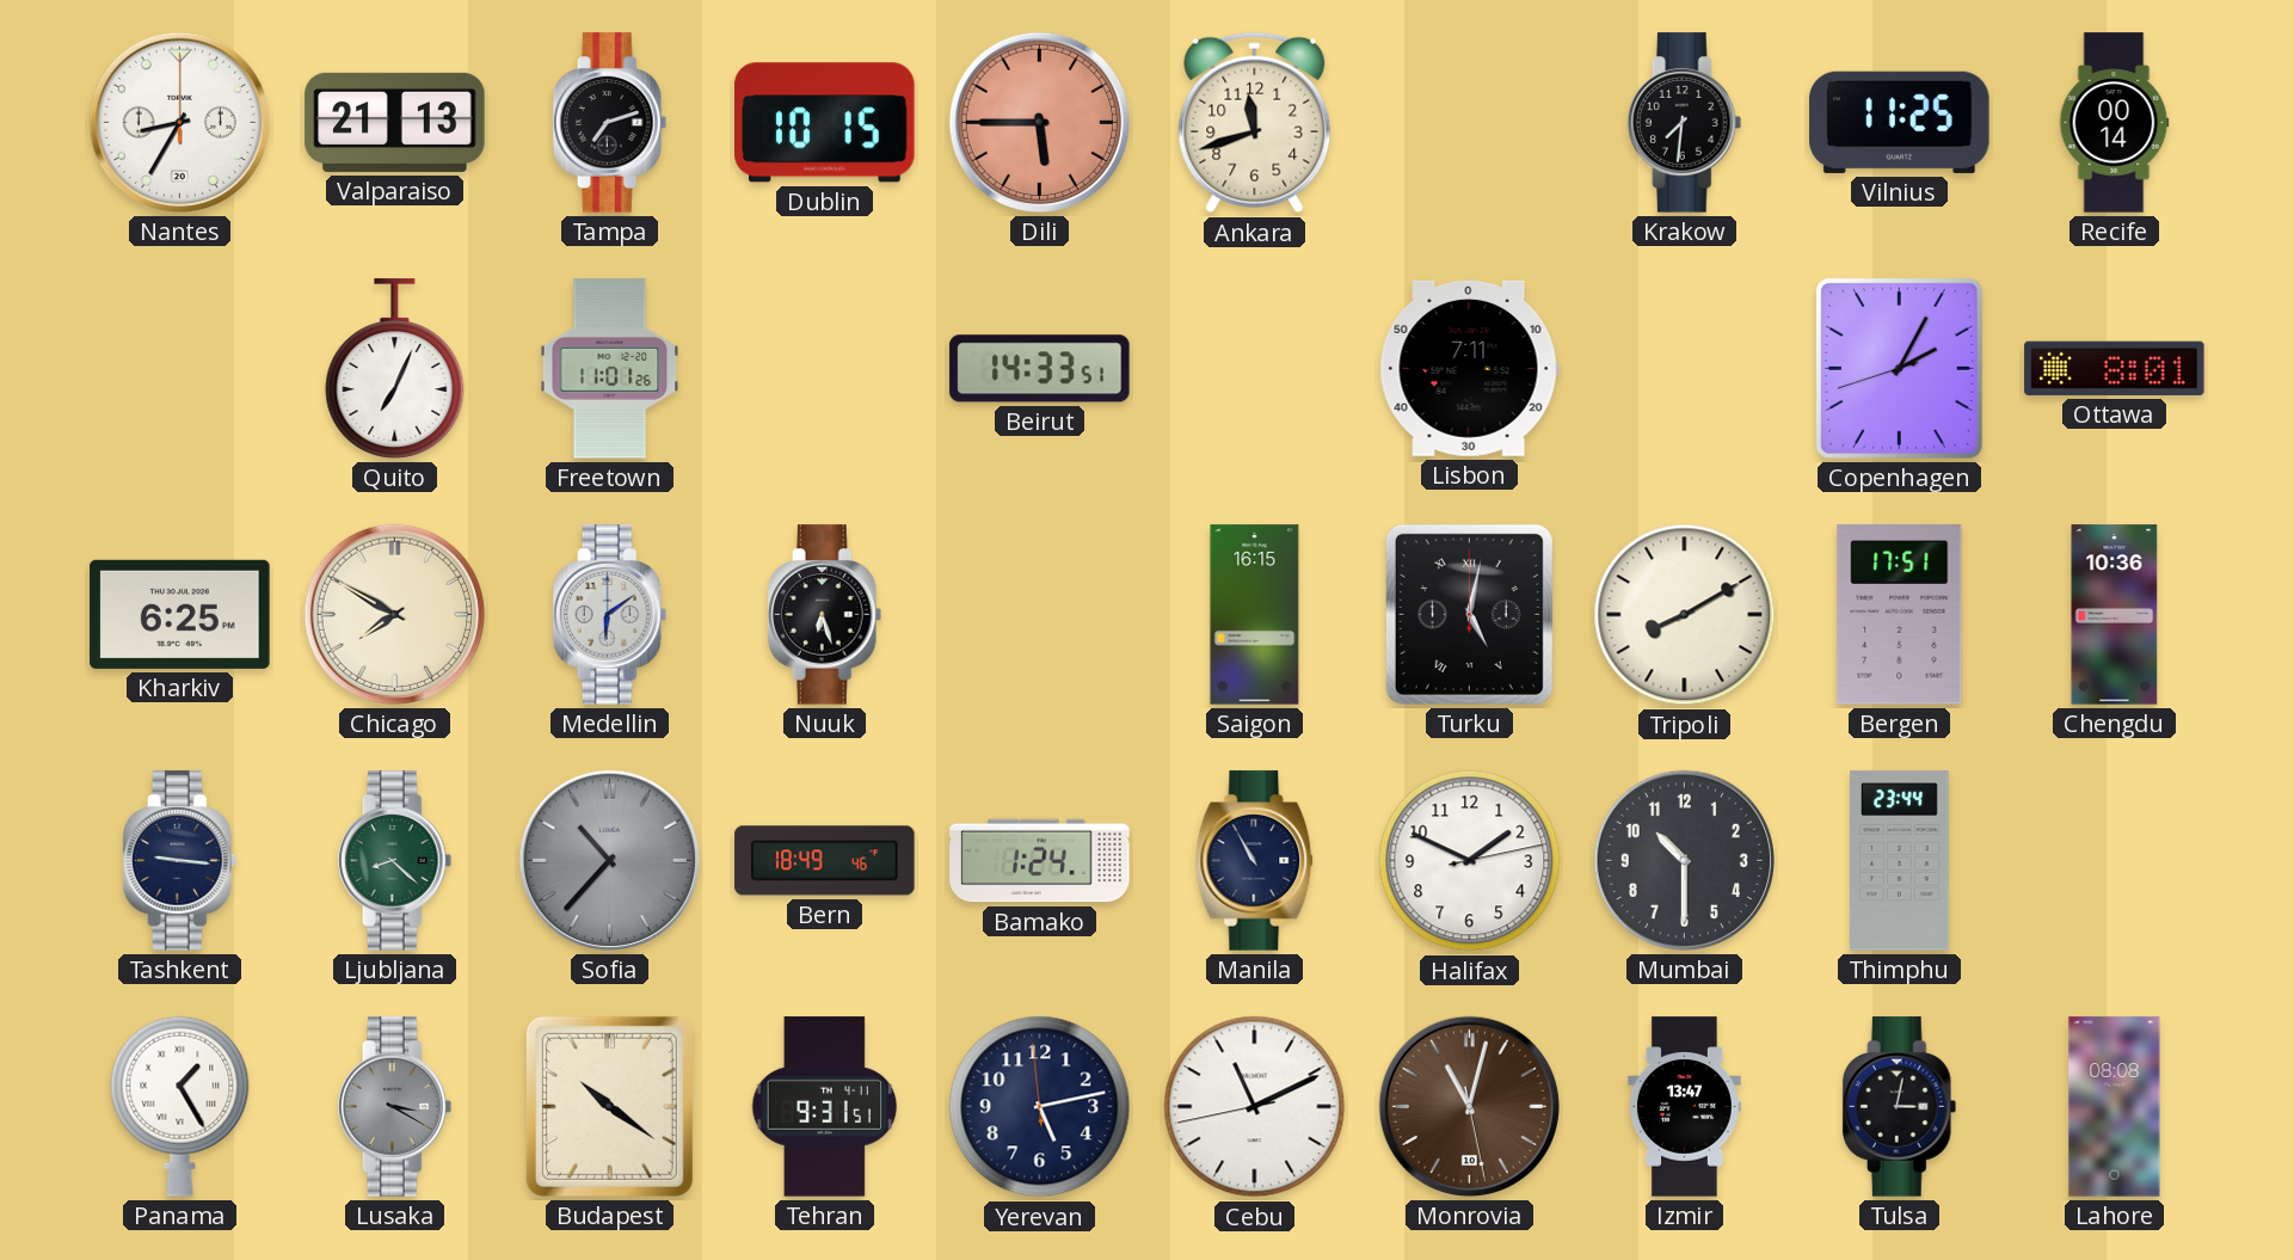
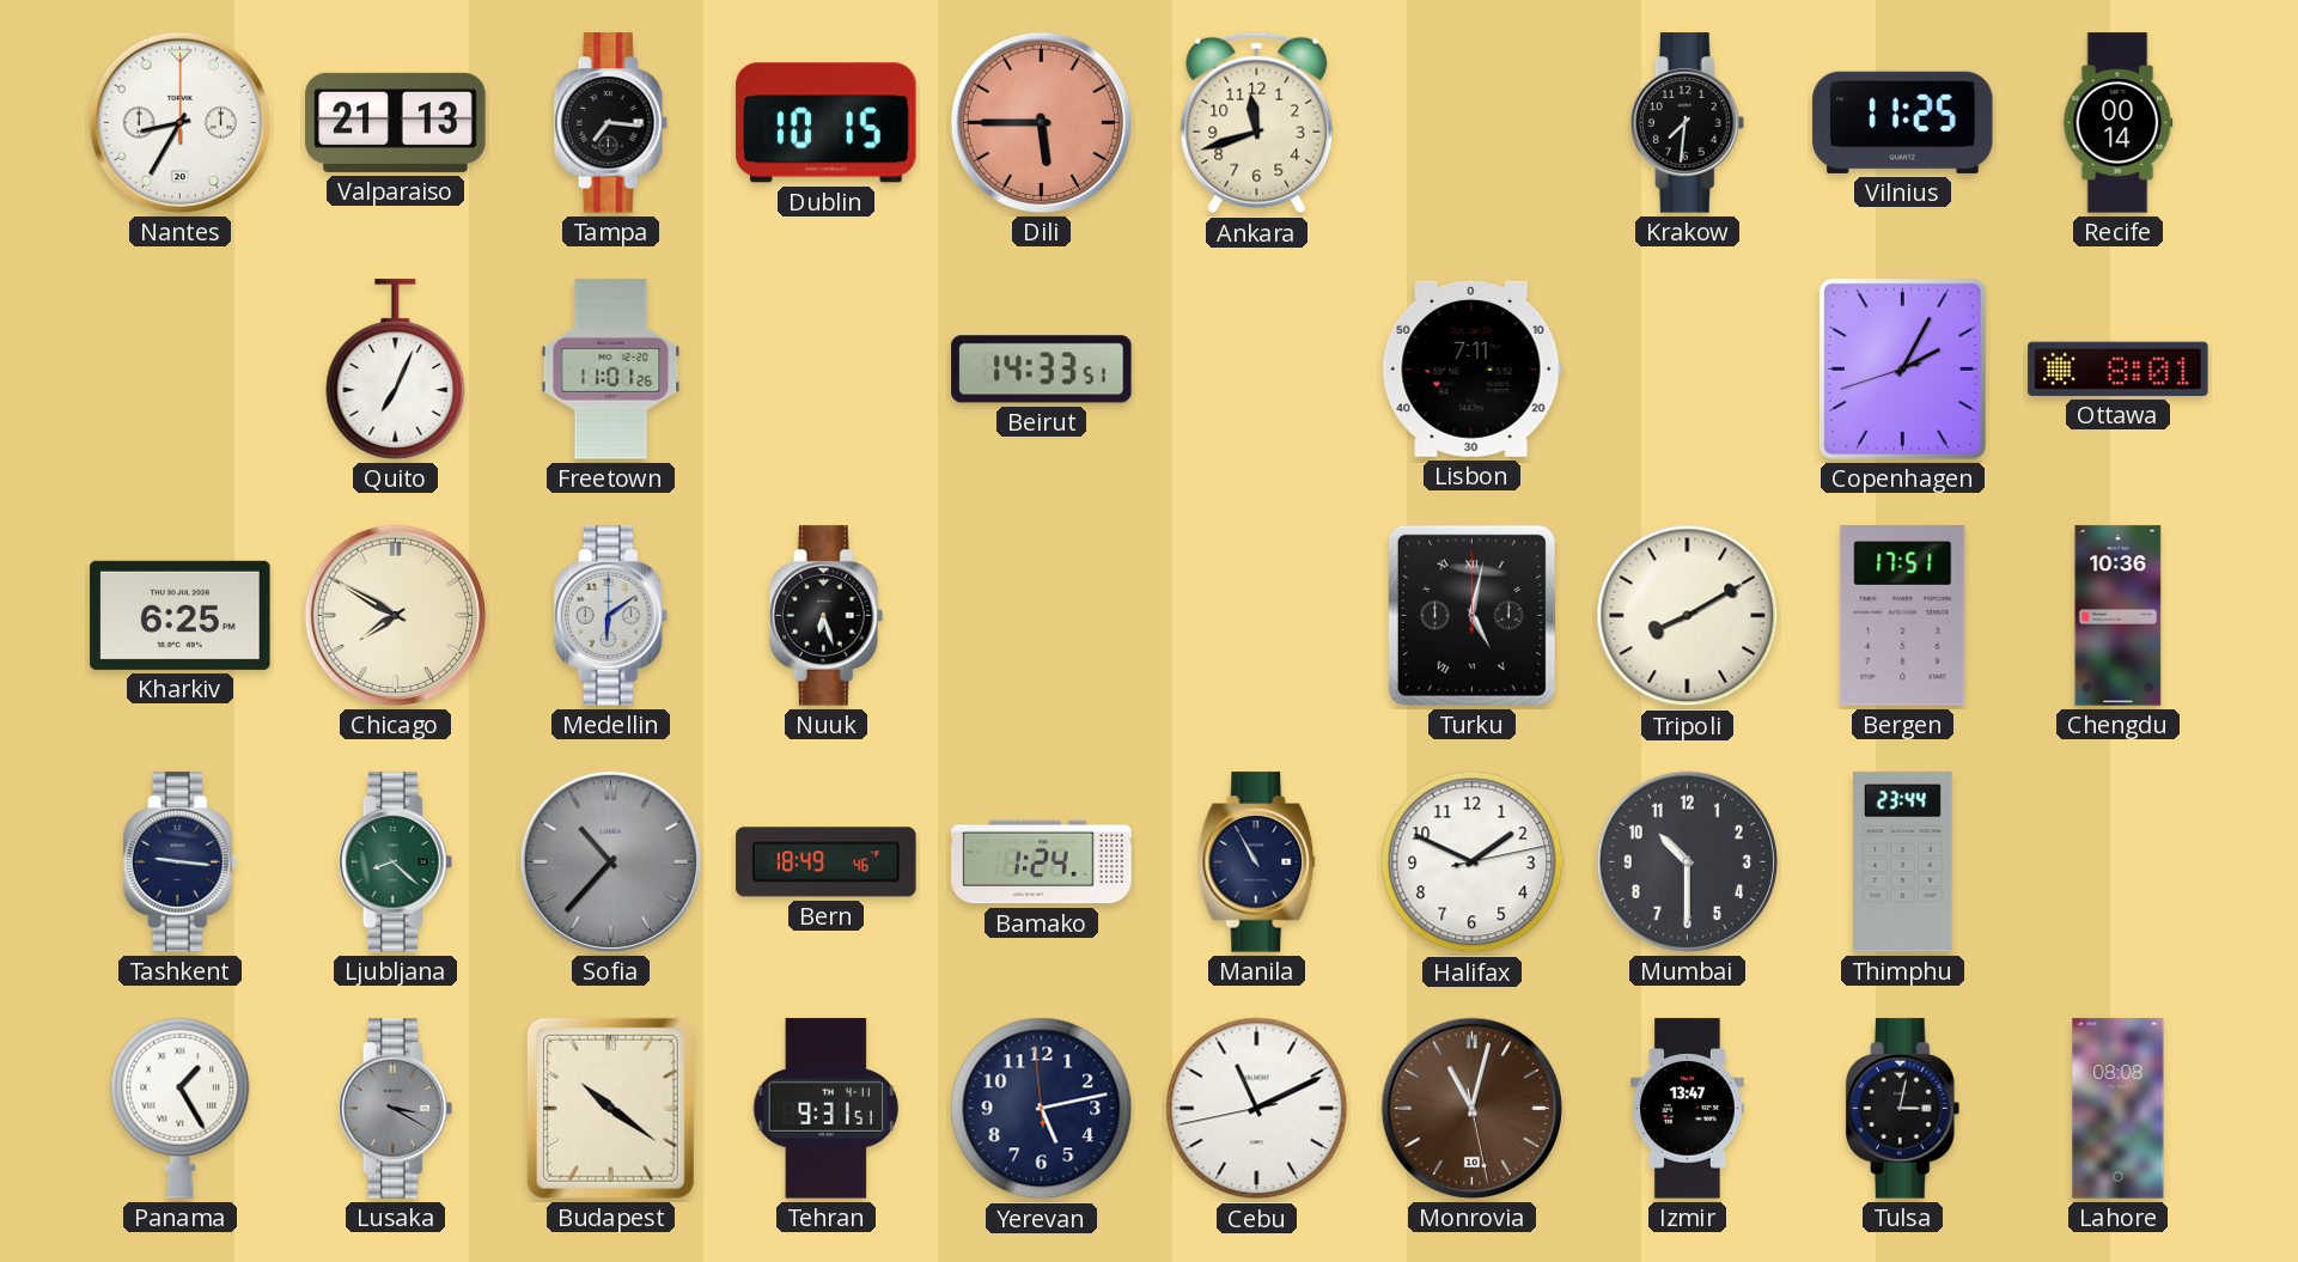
Tampa: 7:12 -> 7:16 (611, 123)
Saigon: 16:15 -> none (1255, 615)
